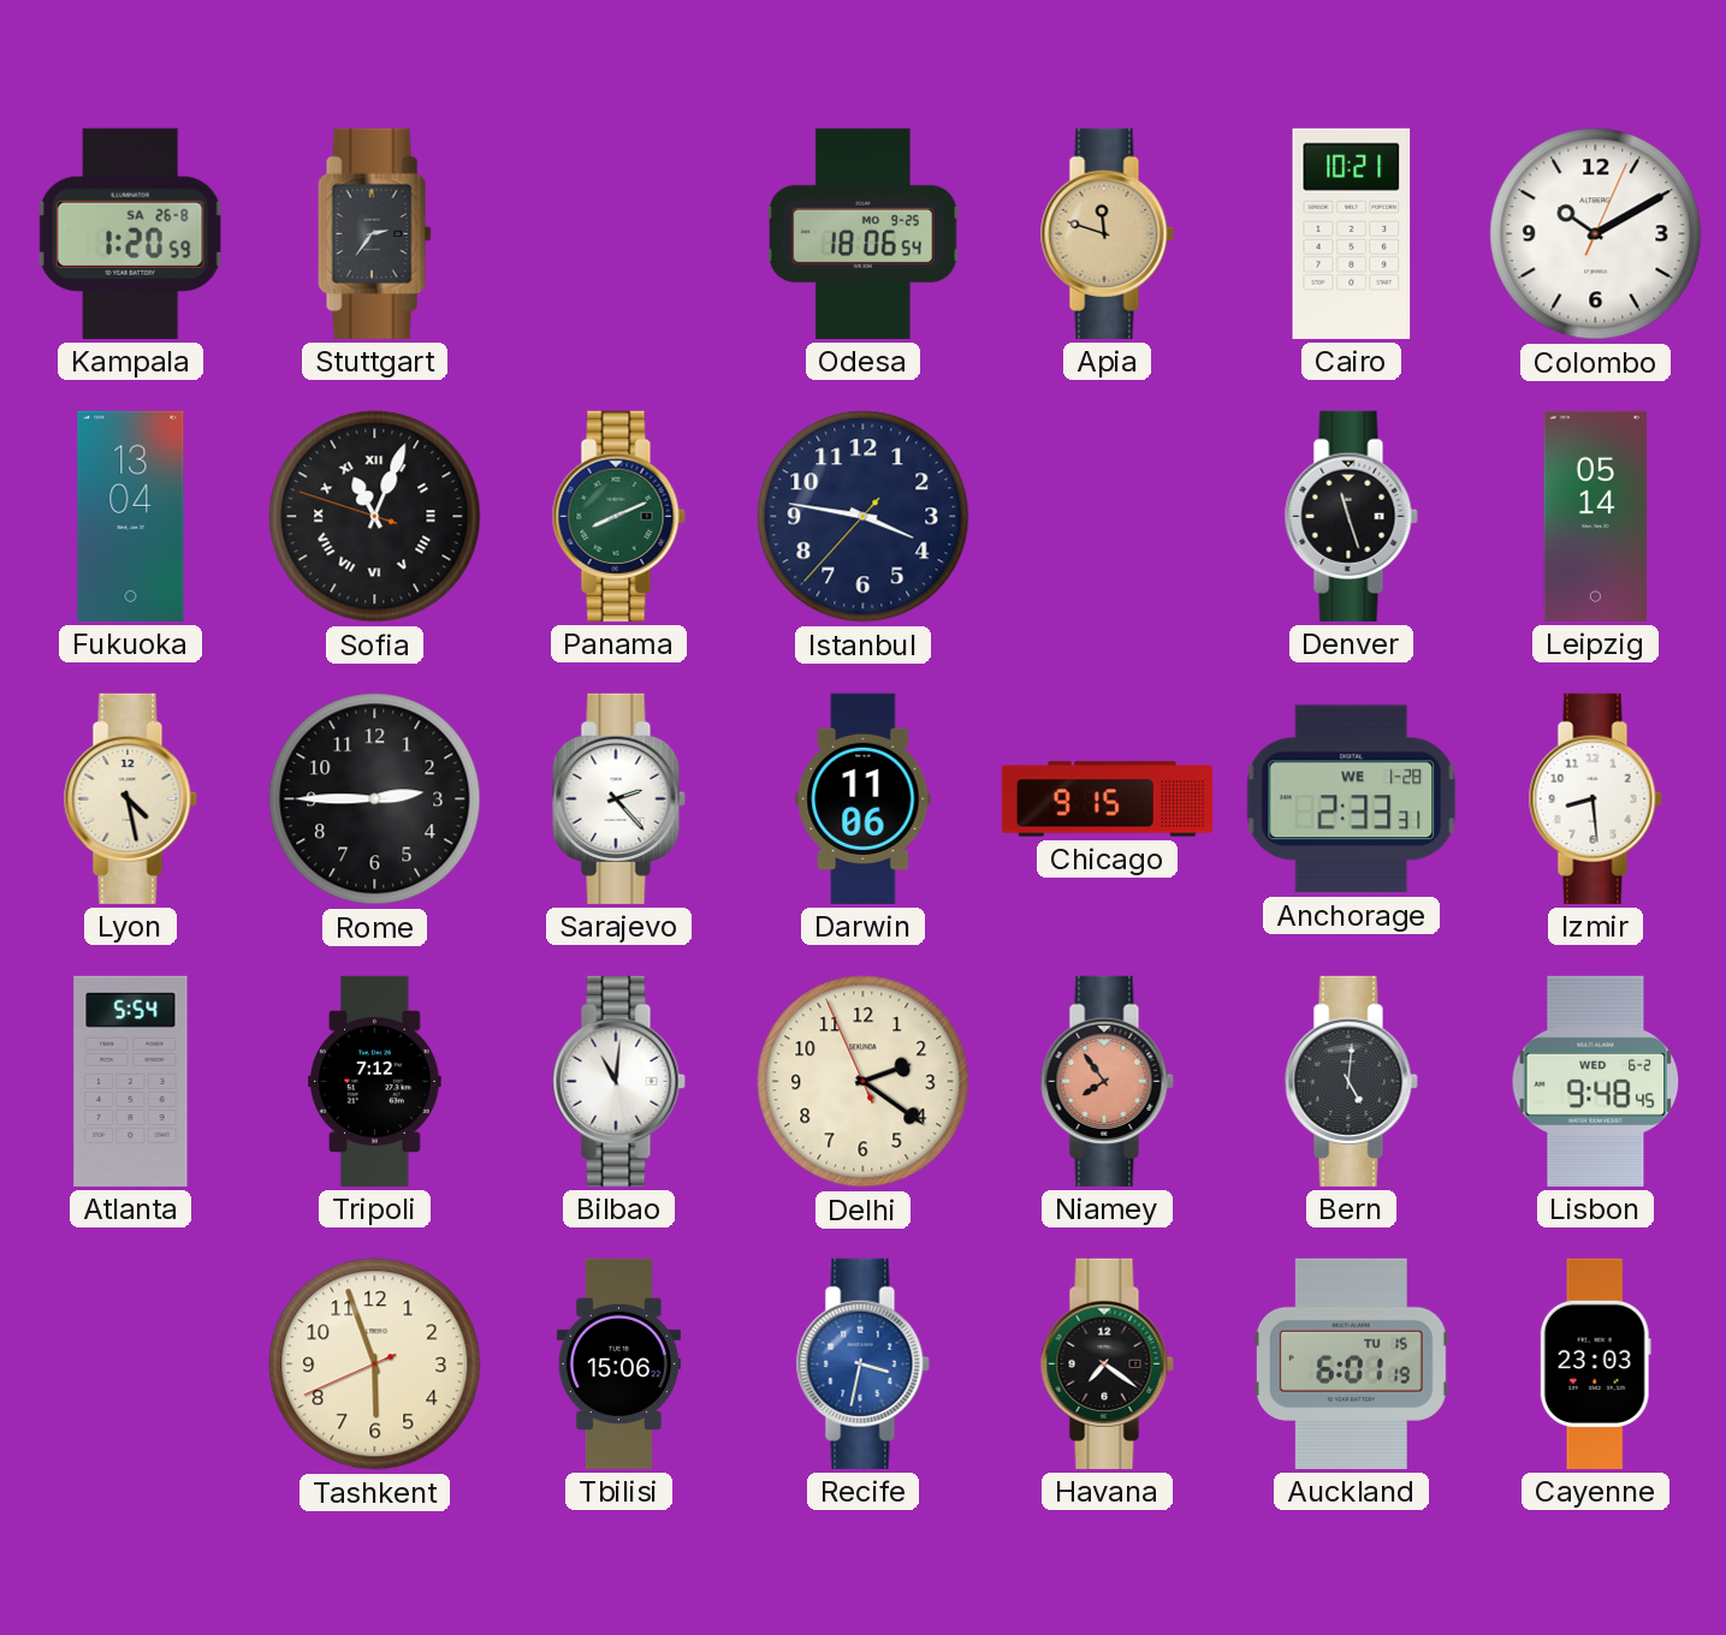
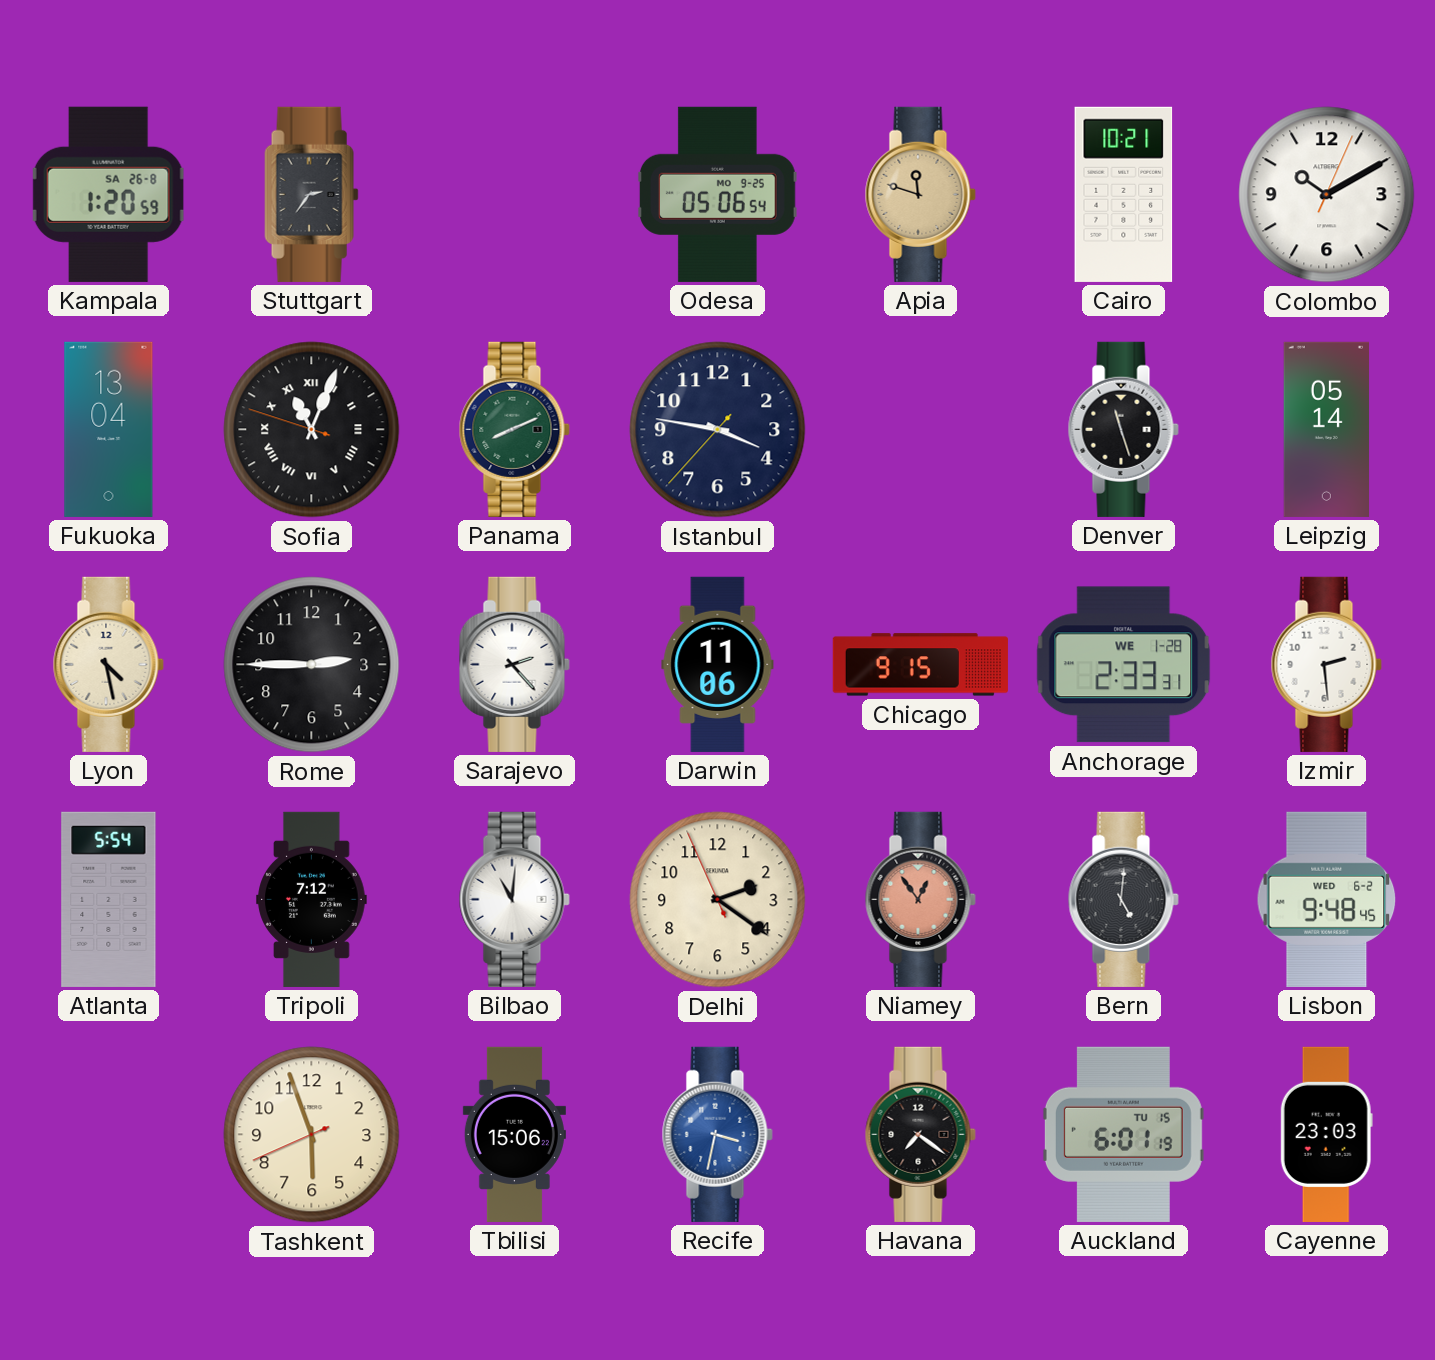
Odesa: 18:06 -> 05:06 (717, 194)
Izmir: 8:29 -> 2:29 (1326, 664)
Niamey: 7:54 -> 12:54 (920, 899)
